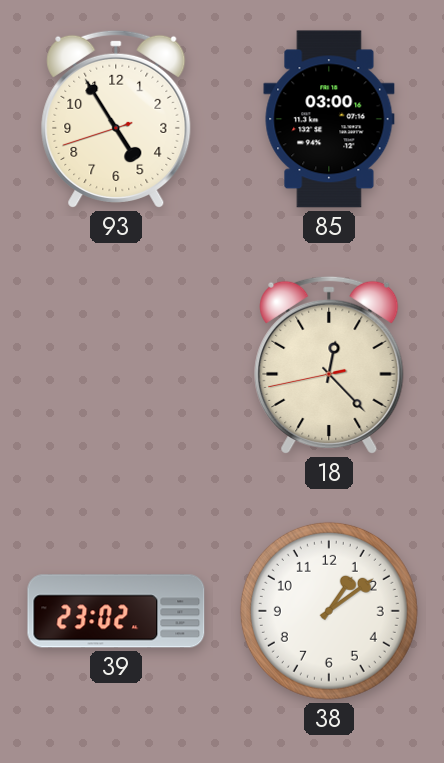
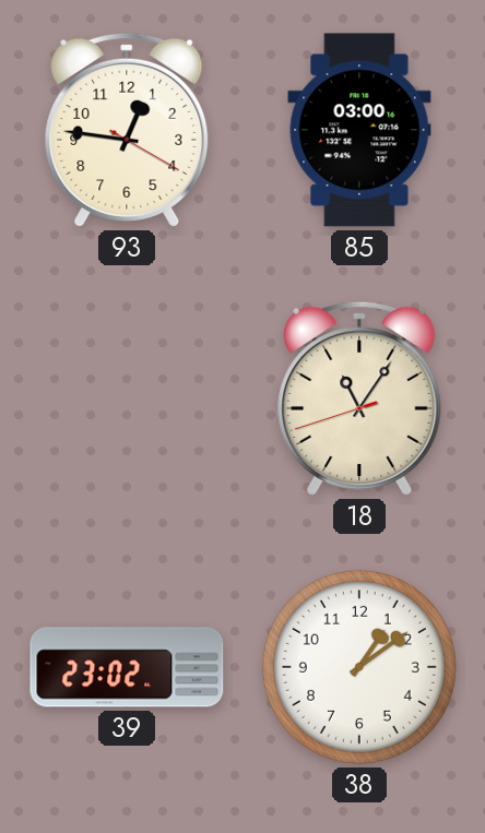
93: 4:54 -> 12:46 (127, 130)
18: 12:22 -> 11:05 (359, 398)
